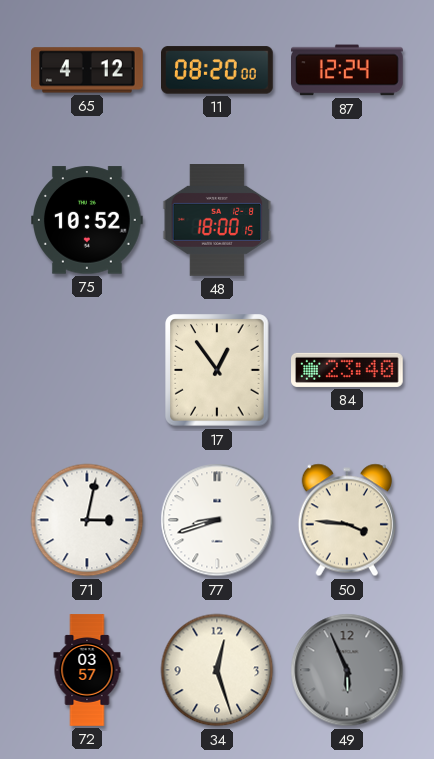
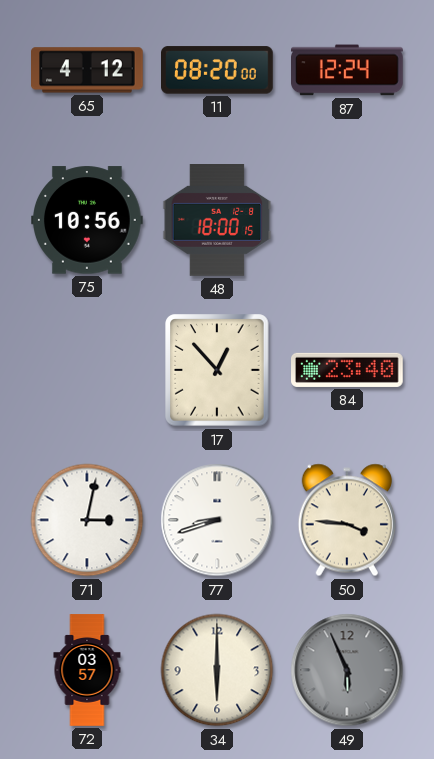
75: 10:52 -> 10:56 (88, 220)
17: 12:54 -> 12:53 (217, 370)
34: 12:27 -> 6:00 (217, 670)
